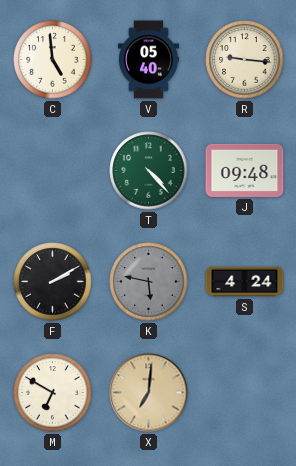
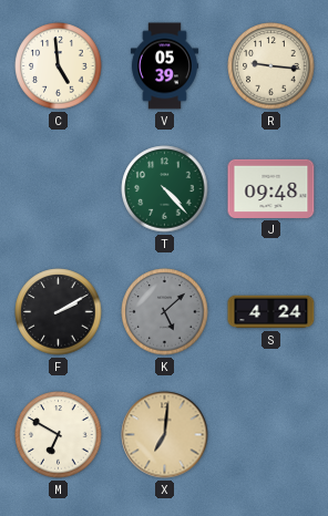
V: 05:40 -> 05:39 (164, 66)
K: 5:47 -> 5:08 (165, 312)
